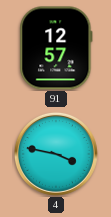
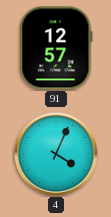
4: 3:47 -> 4:04 (56, 154)
